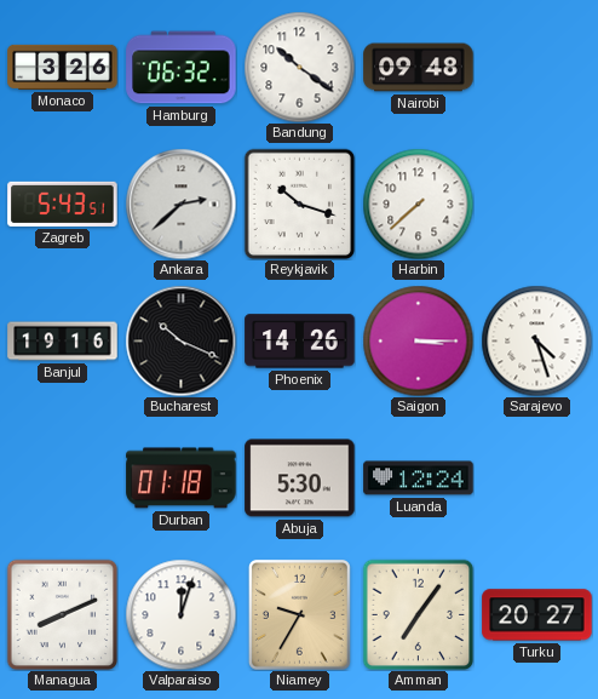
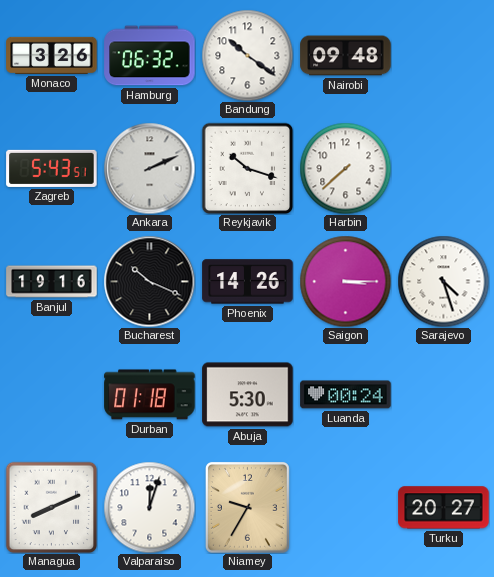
Ankara: 2:38 -> 2:11 (149, 168)
Luanda: 12:24 -> 00:24 (346, 395)
Amman: 7:06 -> none (418, 614)
